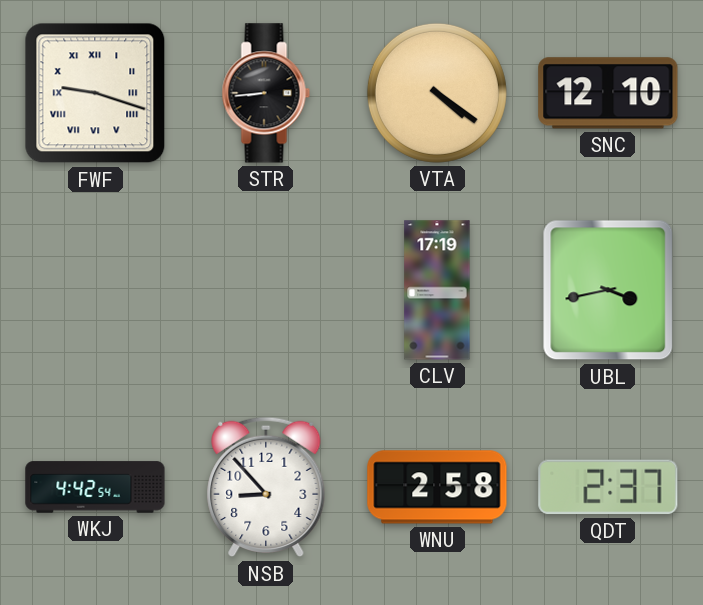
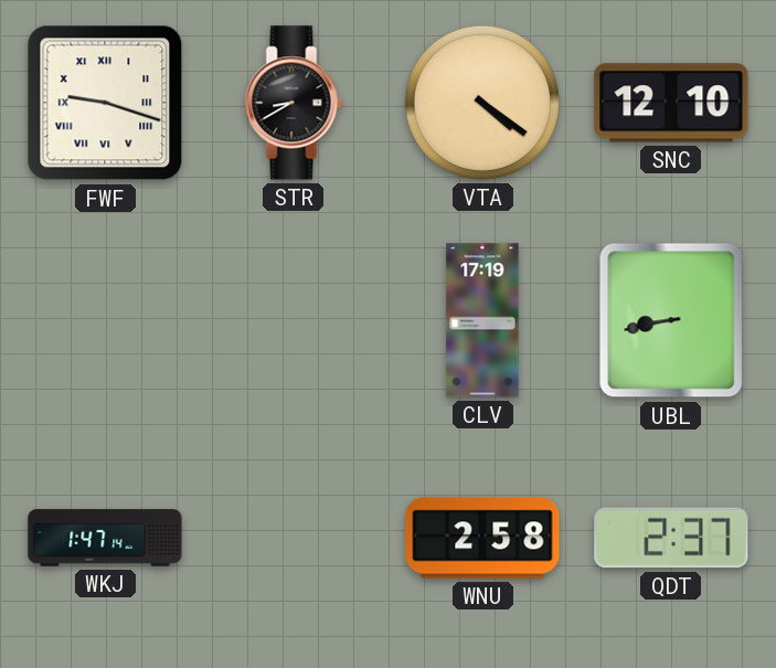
STR: 8:44 -> 8:40 (294, 103)
UBL: 3:43 -> 8:43 (671, 320)
WKJ: 4:42 -> 1:47 (105, 538)
NSB: 8:53 -> none (266, 487)
